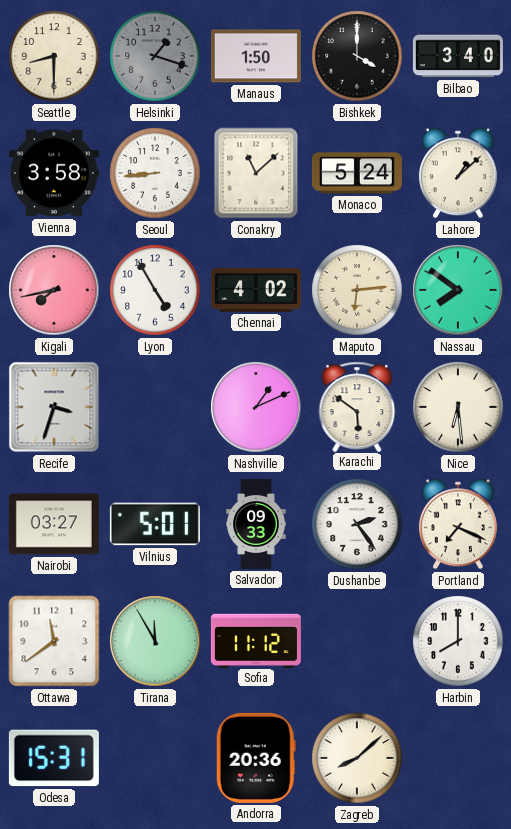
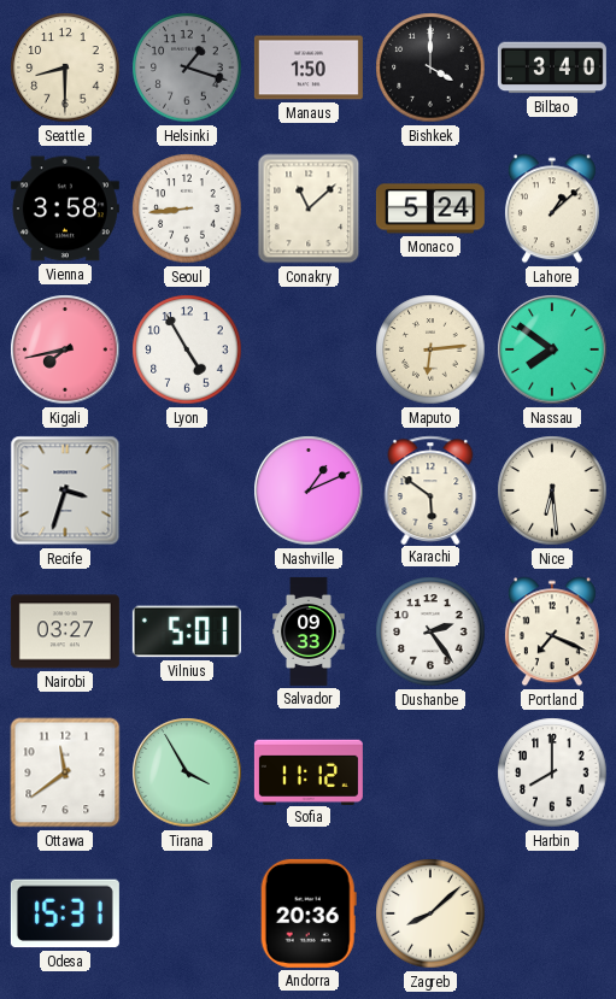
Chennai: 4:02 -> none (256, 290)
Tirana: 11:55 -> 3:55 (187, 772)
